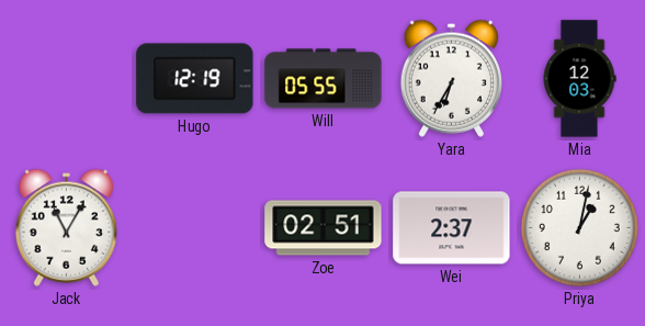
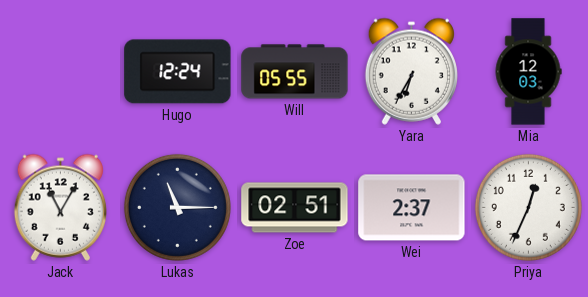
Hugo: 12:19 -> 12:24 (178, 72)
Lukas: none -> 11:15 (177, 207)
Priya: 1:02 -> 12:34 (528, 207)
